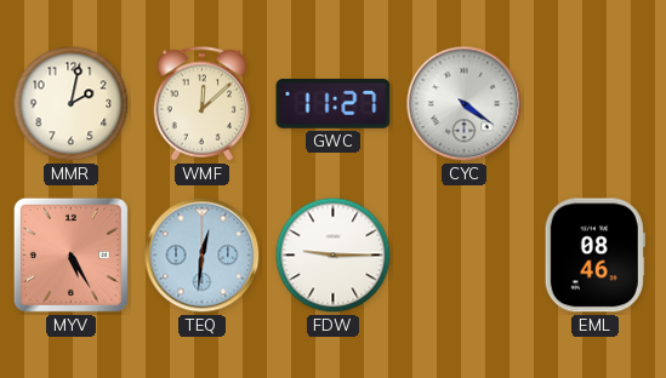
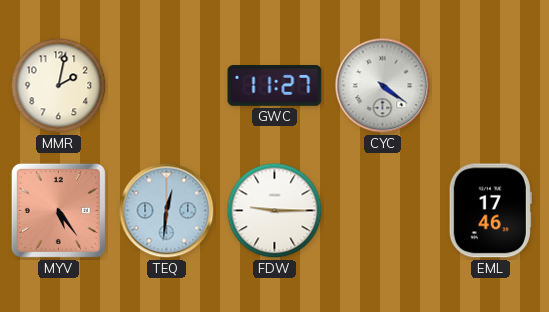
WMF: 12:08 -> none (203, 104)
MYV: 5:25 -> 5:24 (58, 210)
EML: 08:46 -> 17:46 (490, 211)
